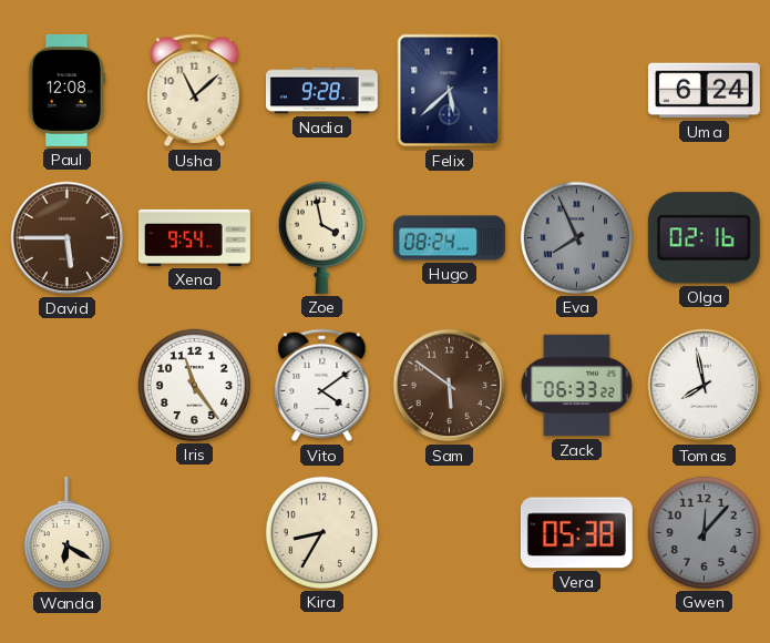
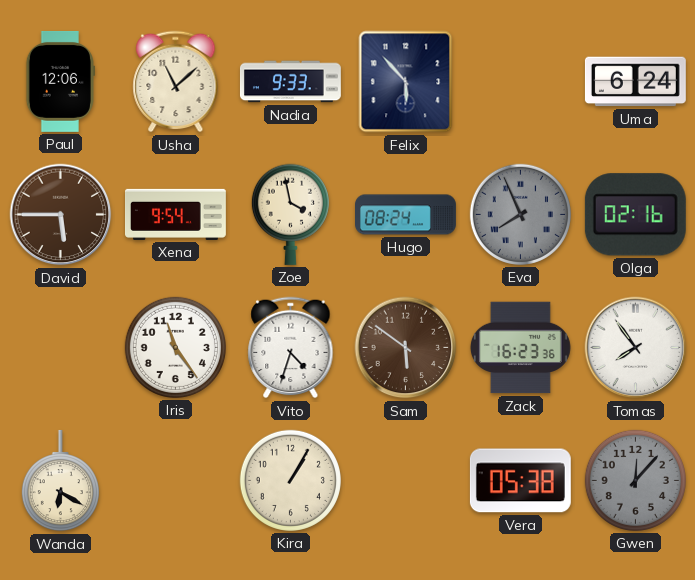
Paul: 12:08 -> 12:06 (60, 81)
Nadia: 9:28 -> 9:33 (290, 82)
Felix: 5:38 -> 5:53 (406, 82)
Vito: 4:09 -> 4:33 (291, 348)
Zack: 06:33 -> 16:23 (520, 348)
Tomas: 7:58 -> 7:54 (636, 348)
Kira: 8:35 -> 1:05 (290, 480)
